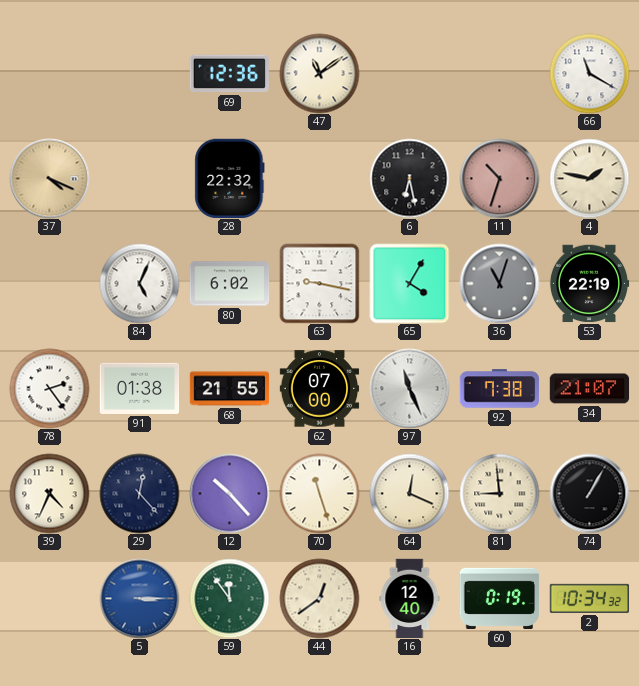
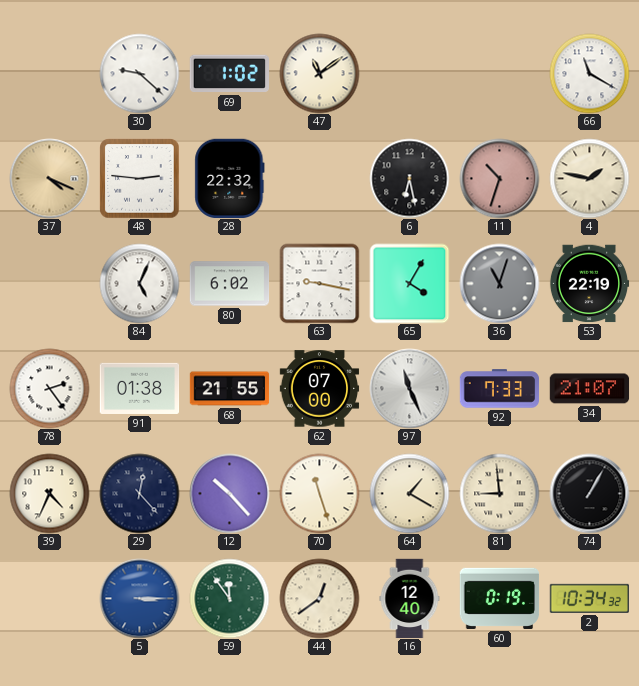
30: none -> 9:22 (139, 73)
69: 12:36 -> 1:02 (229, 74)
48: none -> 2:46 (139, 178)
92: 7:38 -> 7:33 (499, 389)
64: 12:19 -> 1:20 (409, 493)
